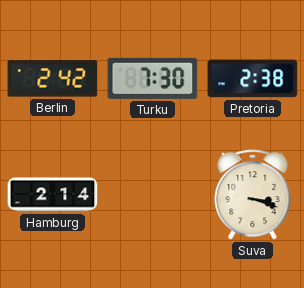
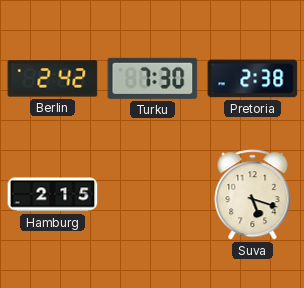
Hamburg: 2:14 -> 2:15 (53, 195)
Suva: 3:18 -> 5:18 (253, 195)
